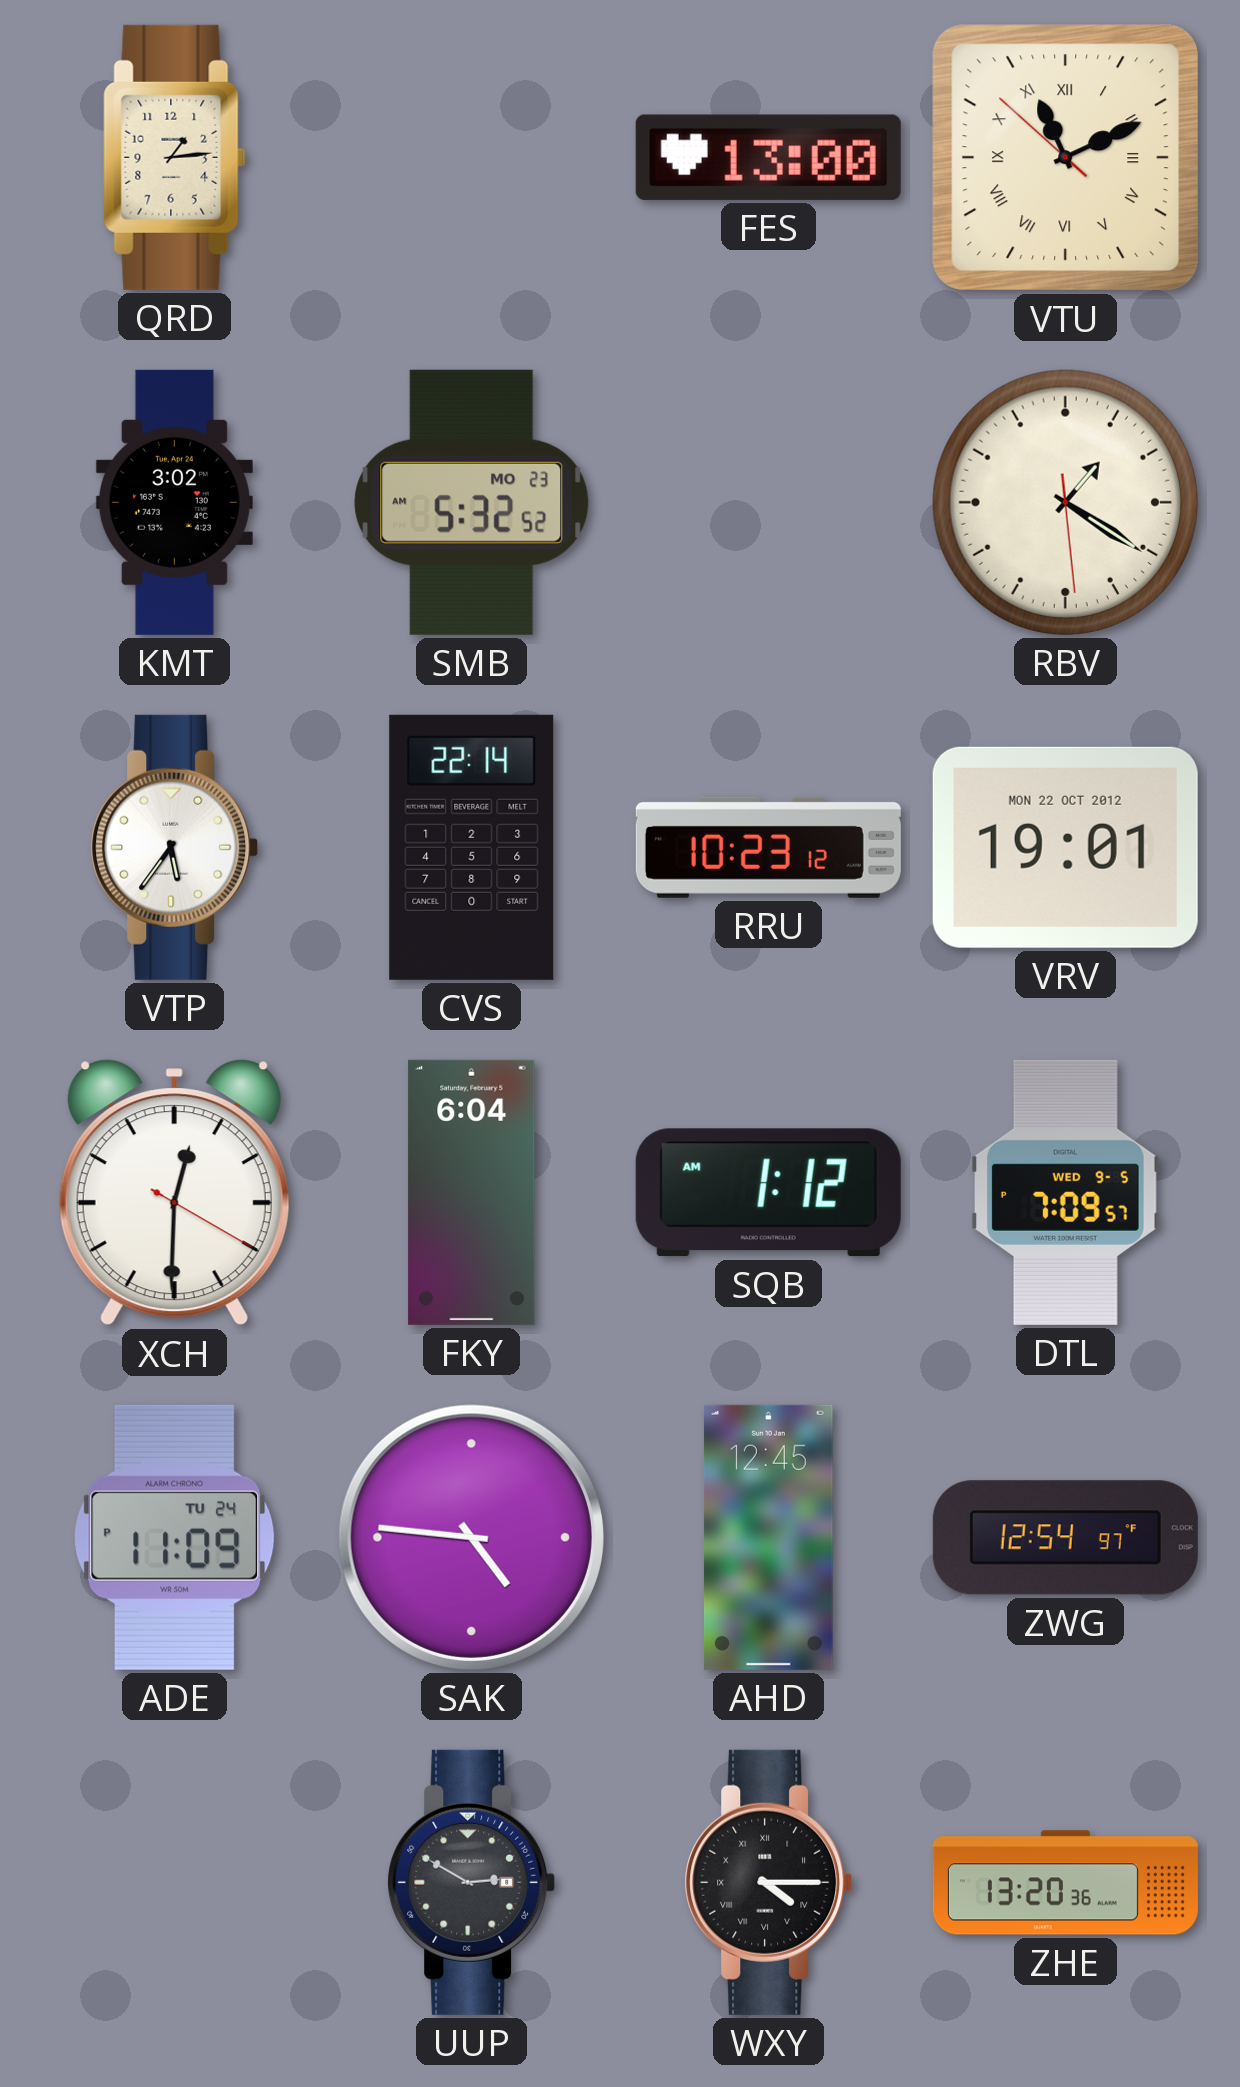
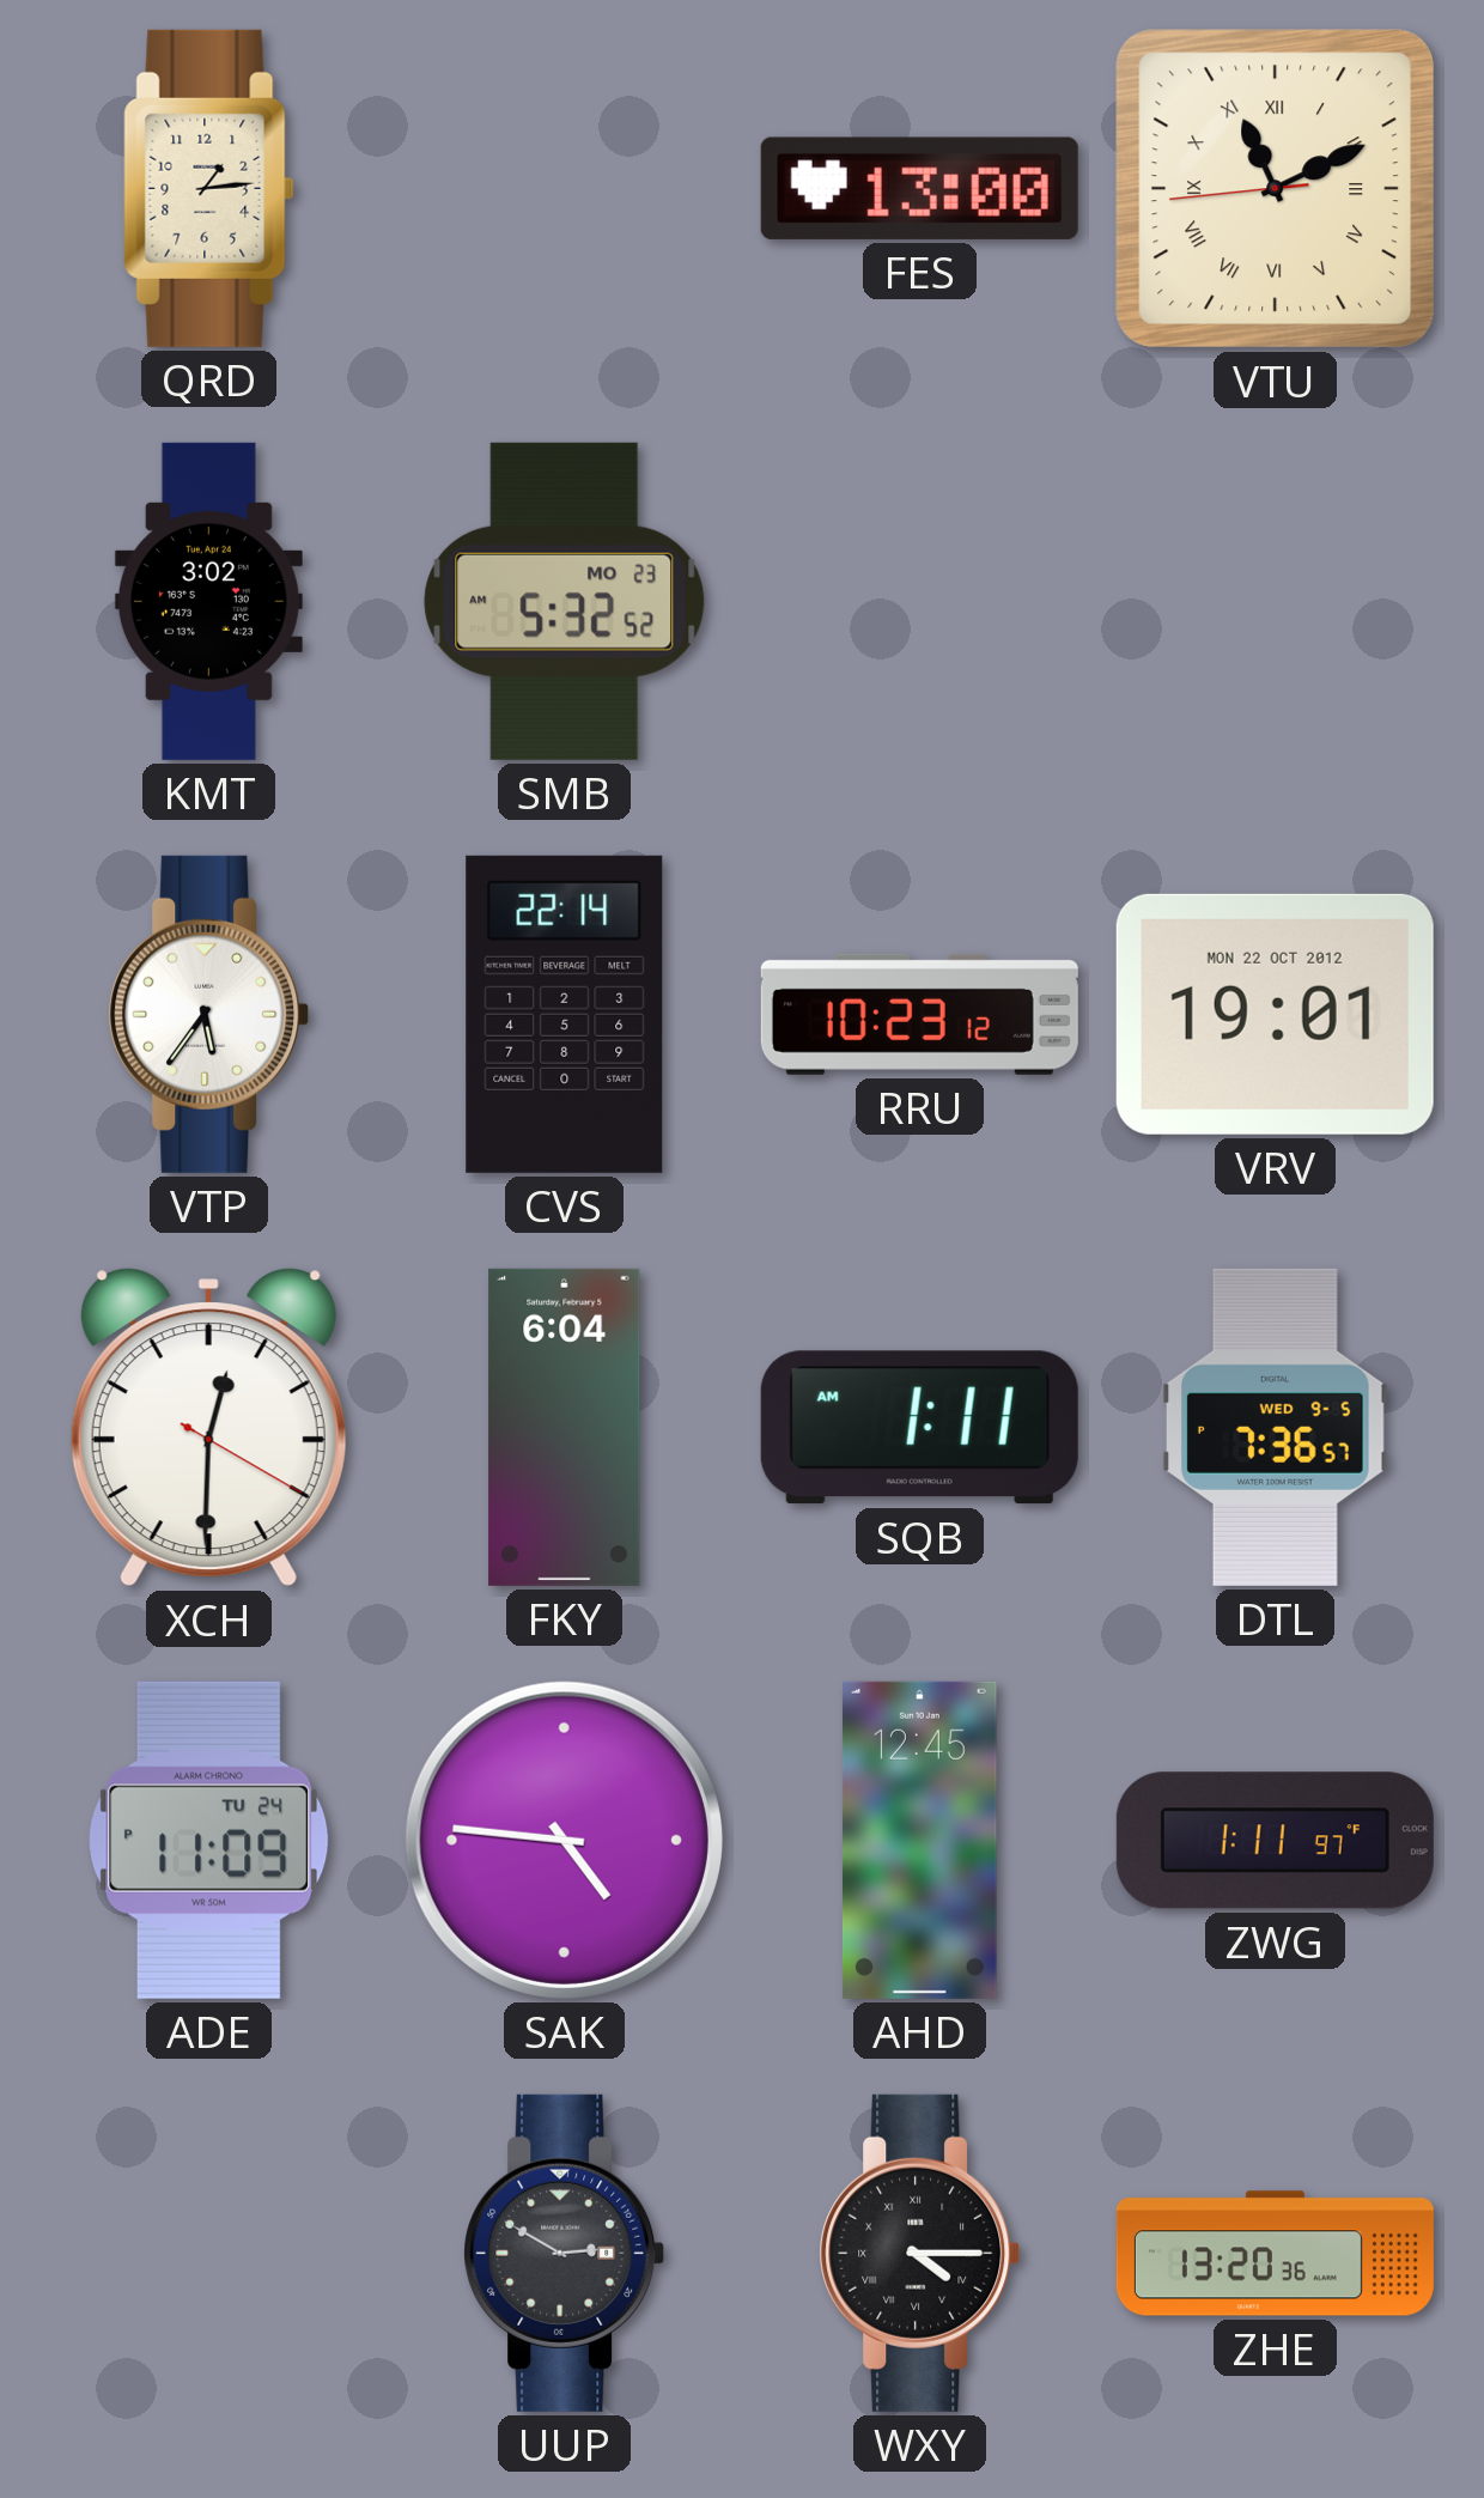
VTU: 11:10:52 -> 11:10:44 (1276, 189)
RBV: 1:20 -> none (1065, 502)
SQB: 1:12 -> 1:11 (919, 1428)
DTL: 7:09 -> 7:36 (1276, 1427)
ZWG: 12:54 -> 1:11 (1275, 1841)
